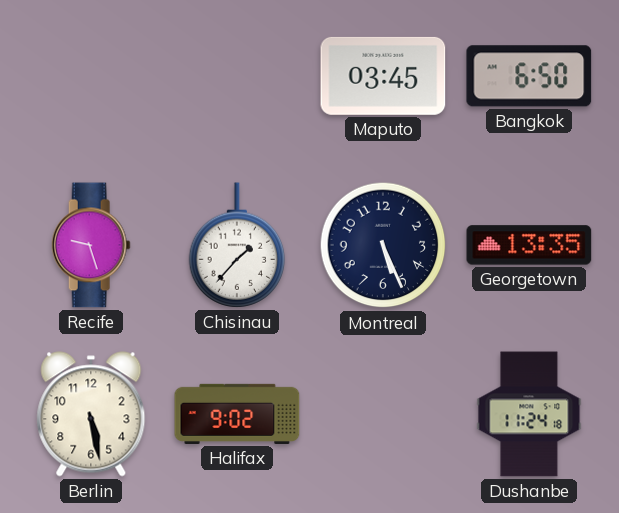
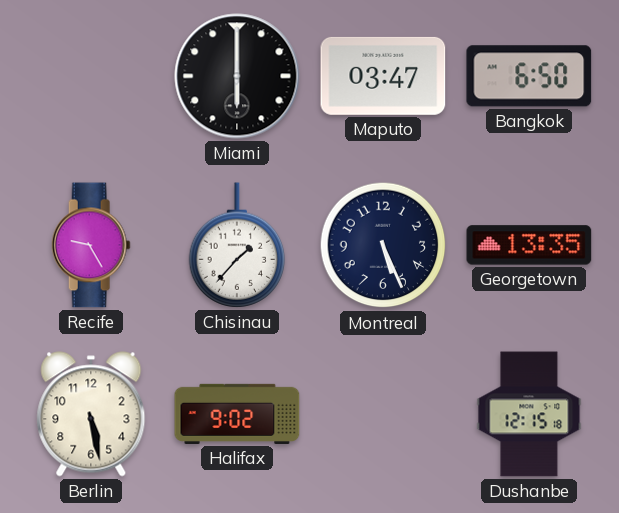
Miami: none -> 6:00 (237, 76)
Maputo: 03:45 -> 03:47 (383, 76)
Recife: 9:27 -> 9:25 (91, 245)
Dushanbe: 11:24 -> 12:15 (529, 414)
